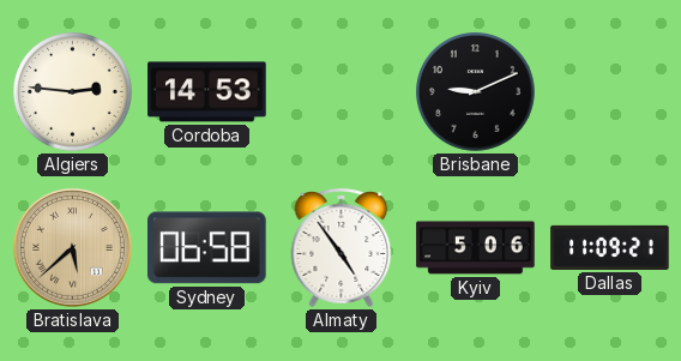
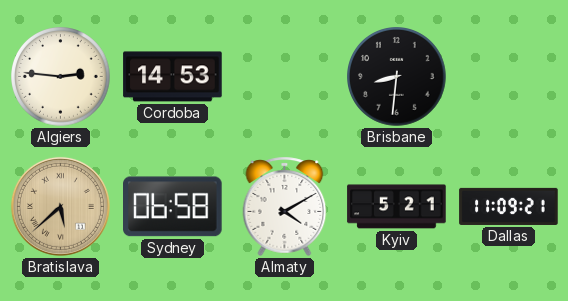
Brisbane: 9:11 -> 8:31 (397, 77)
Almaty: 4:54 -> 4:10 (285, 206)
Kyiv: 5:06 -> 5:21 (397, 207)
